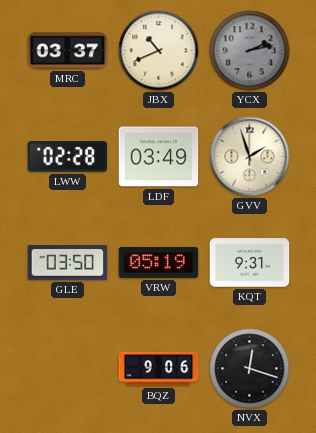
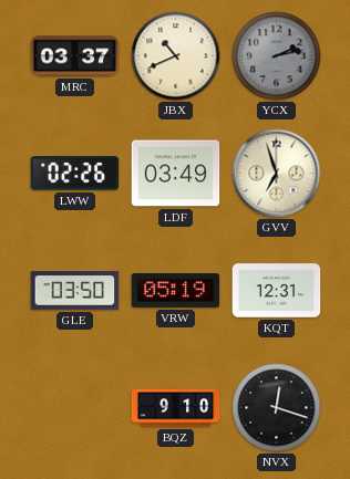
LWW: 02:28 -> 02:26 (75, 174)
GVV: 1:57 -> 6:57 (277, 174)
KQT: 9:31 -> 12:31 (277, 291)
BQZ: 9:06 -> 9:10 (176, 408)
